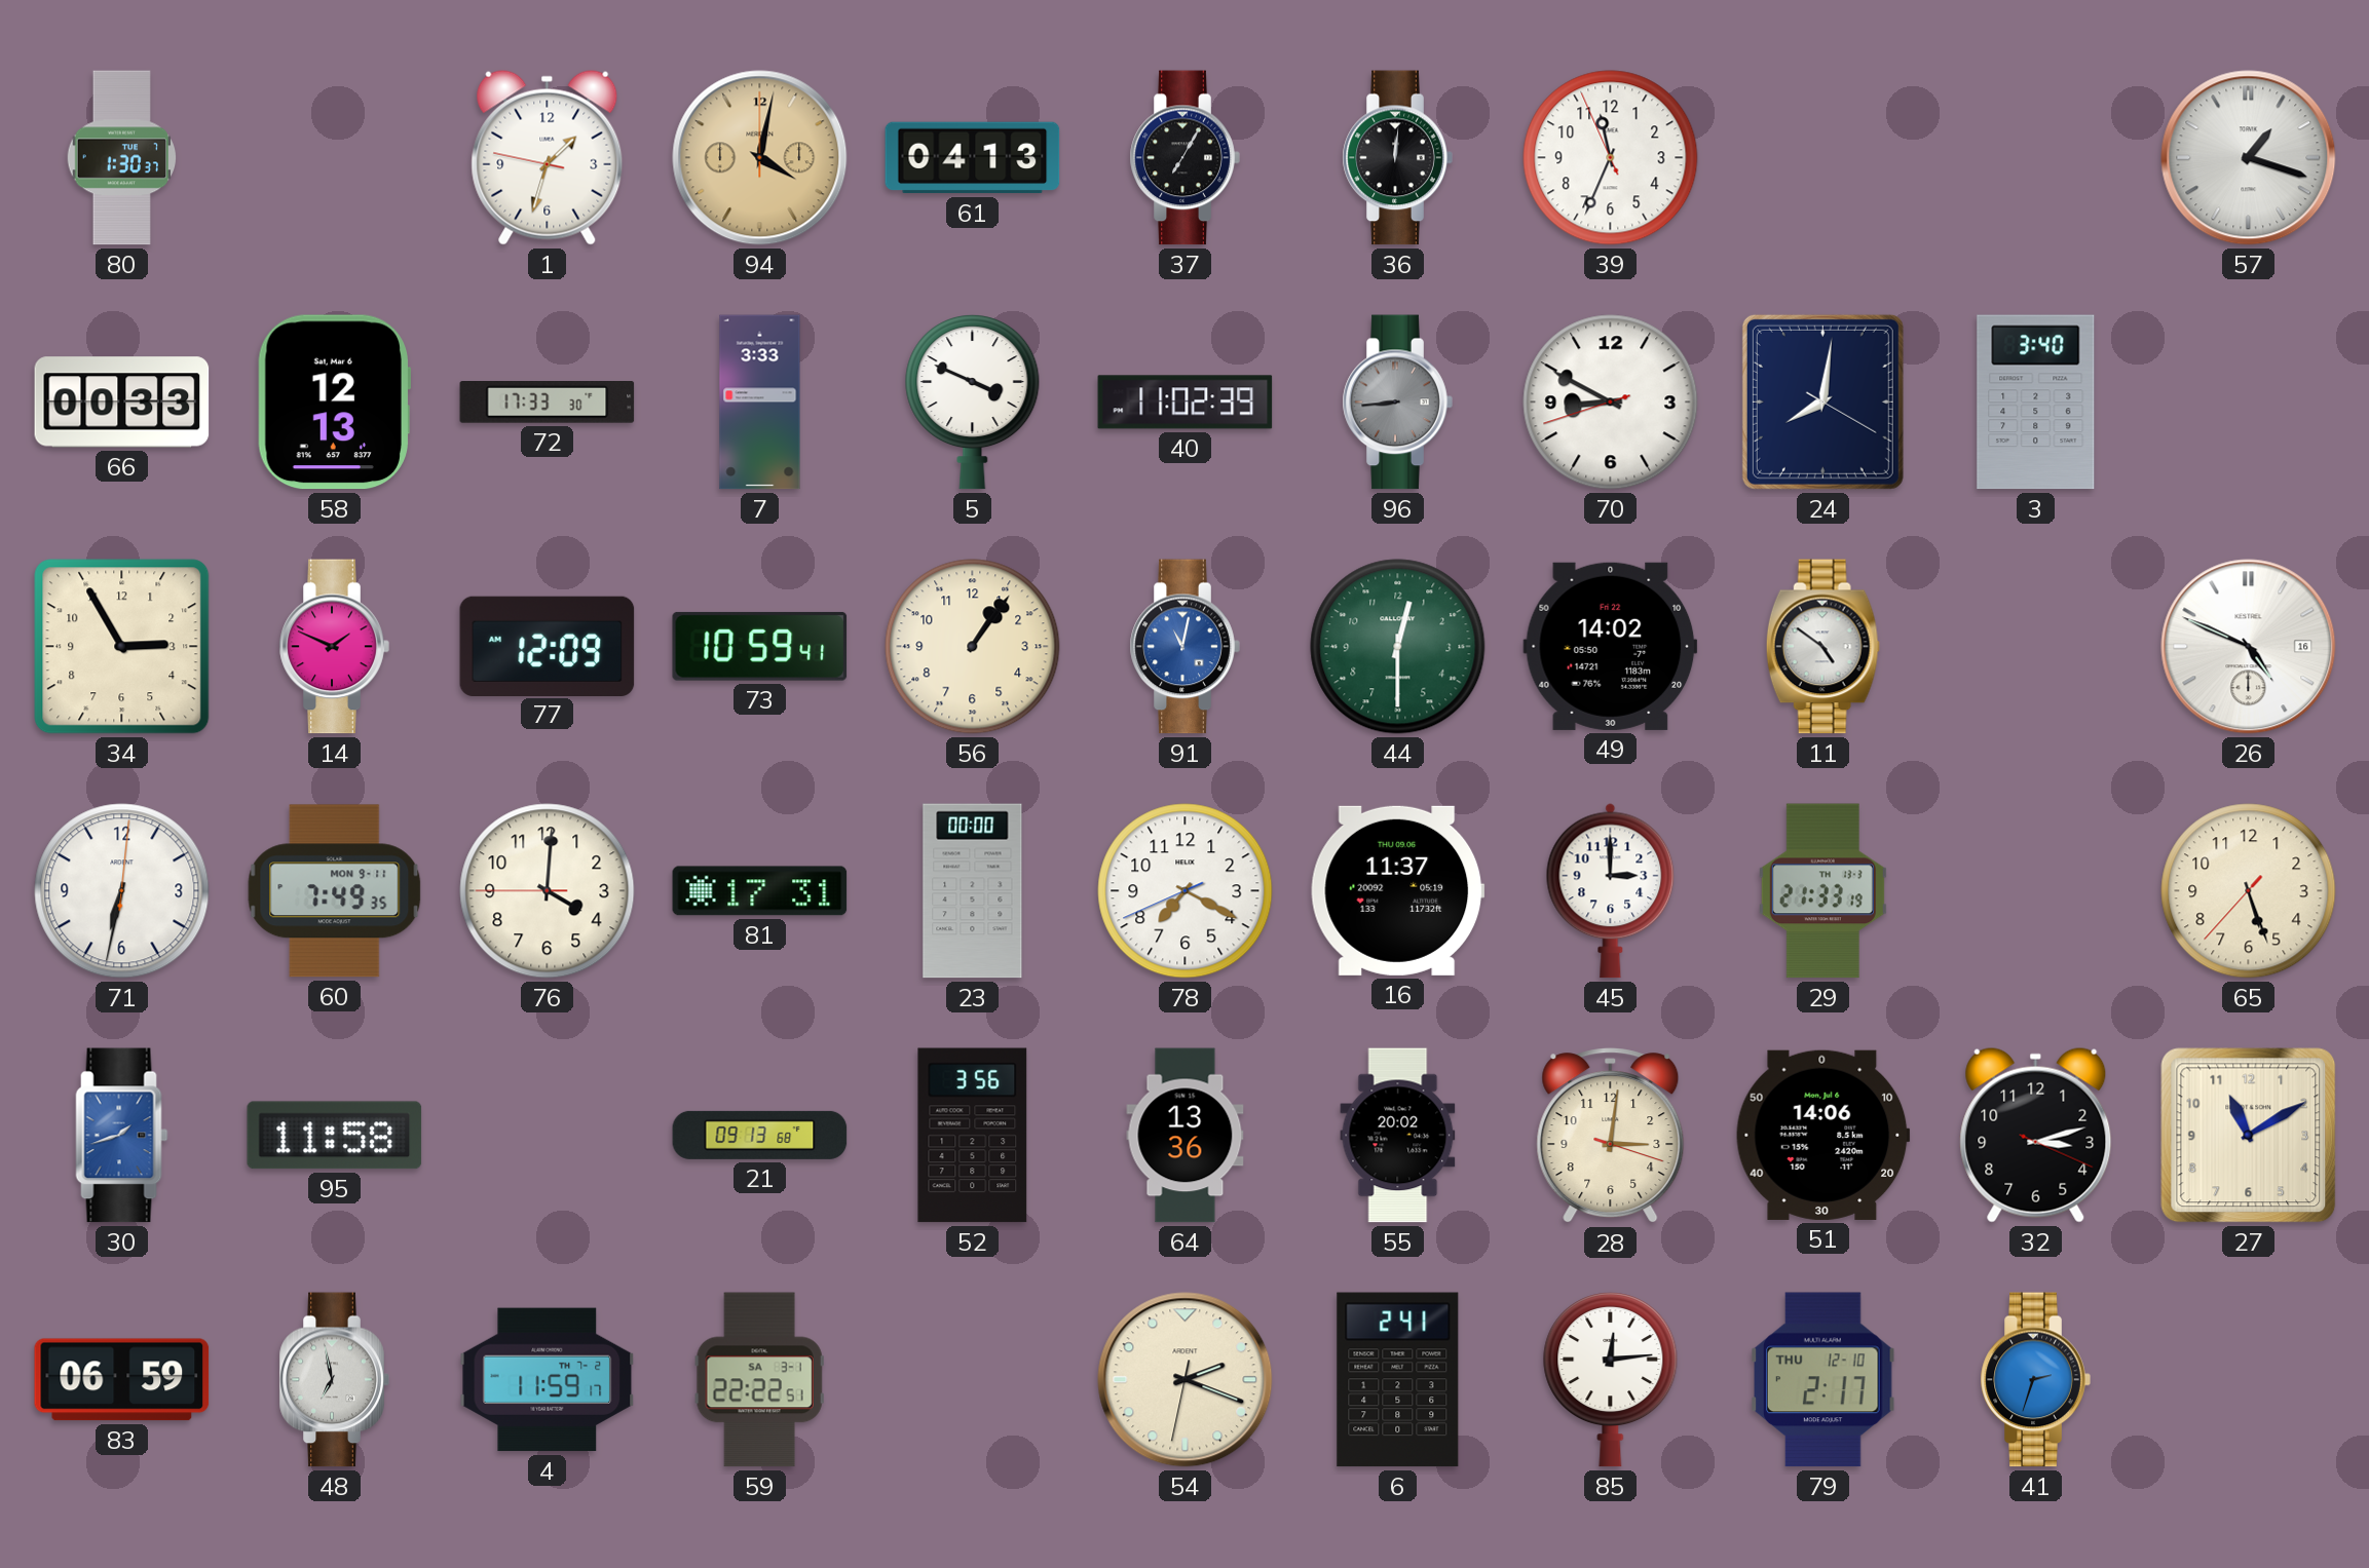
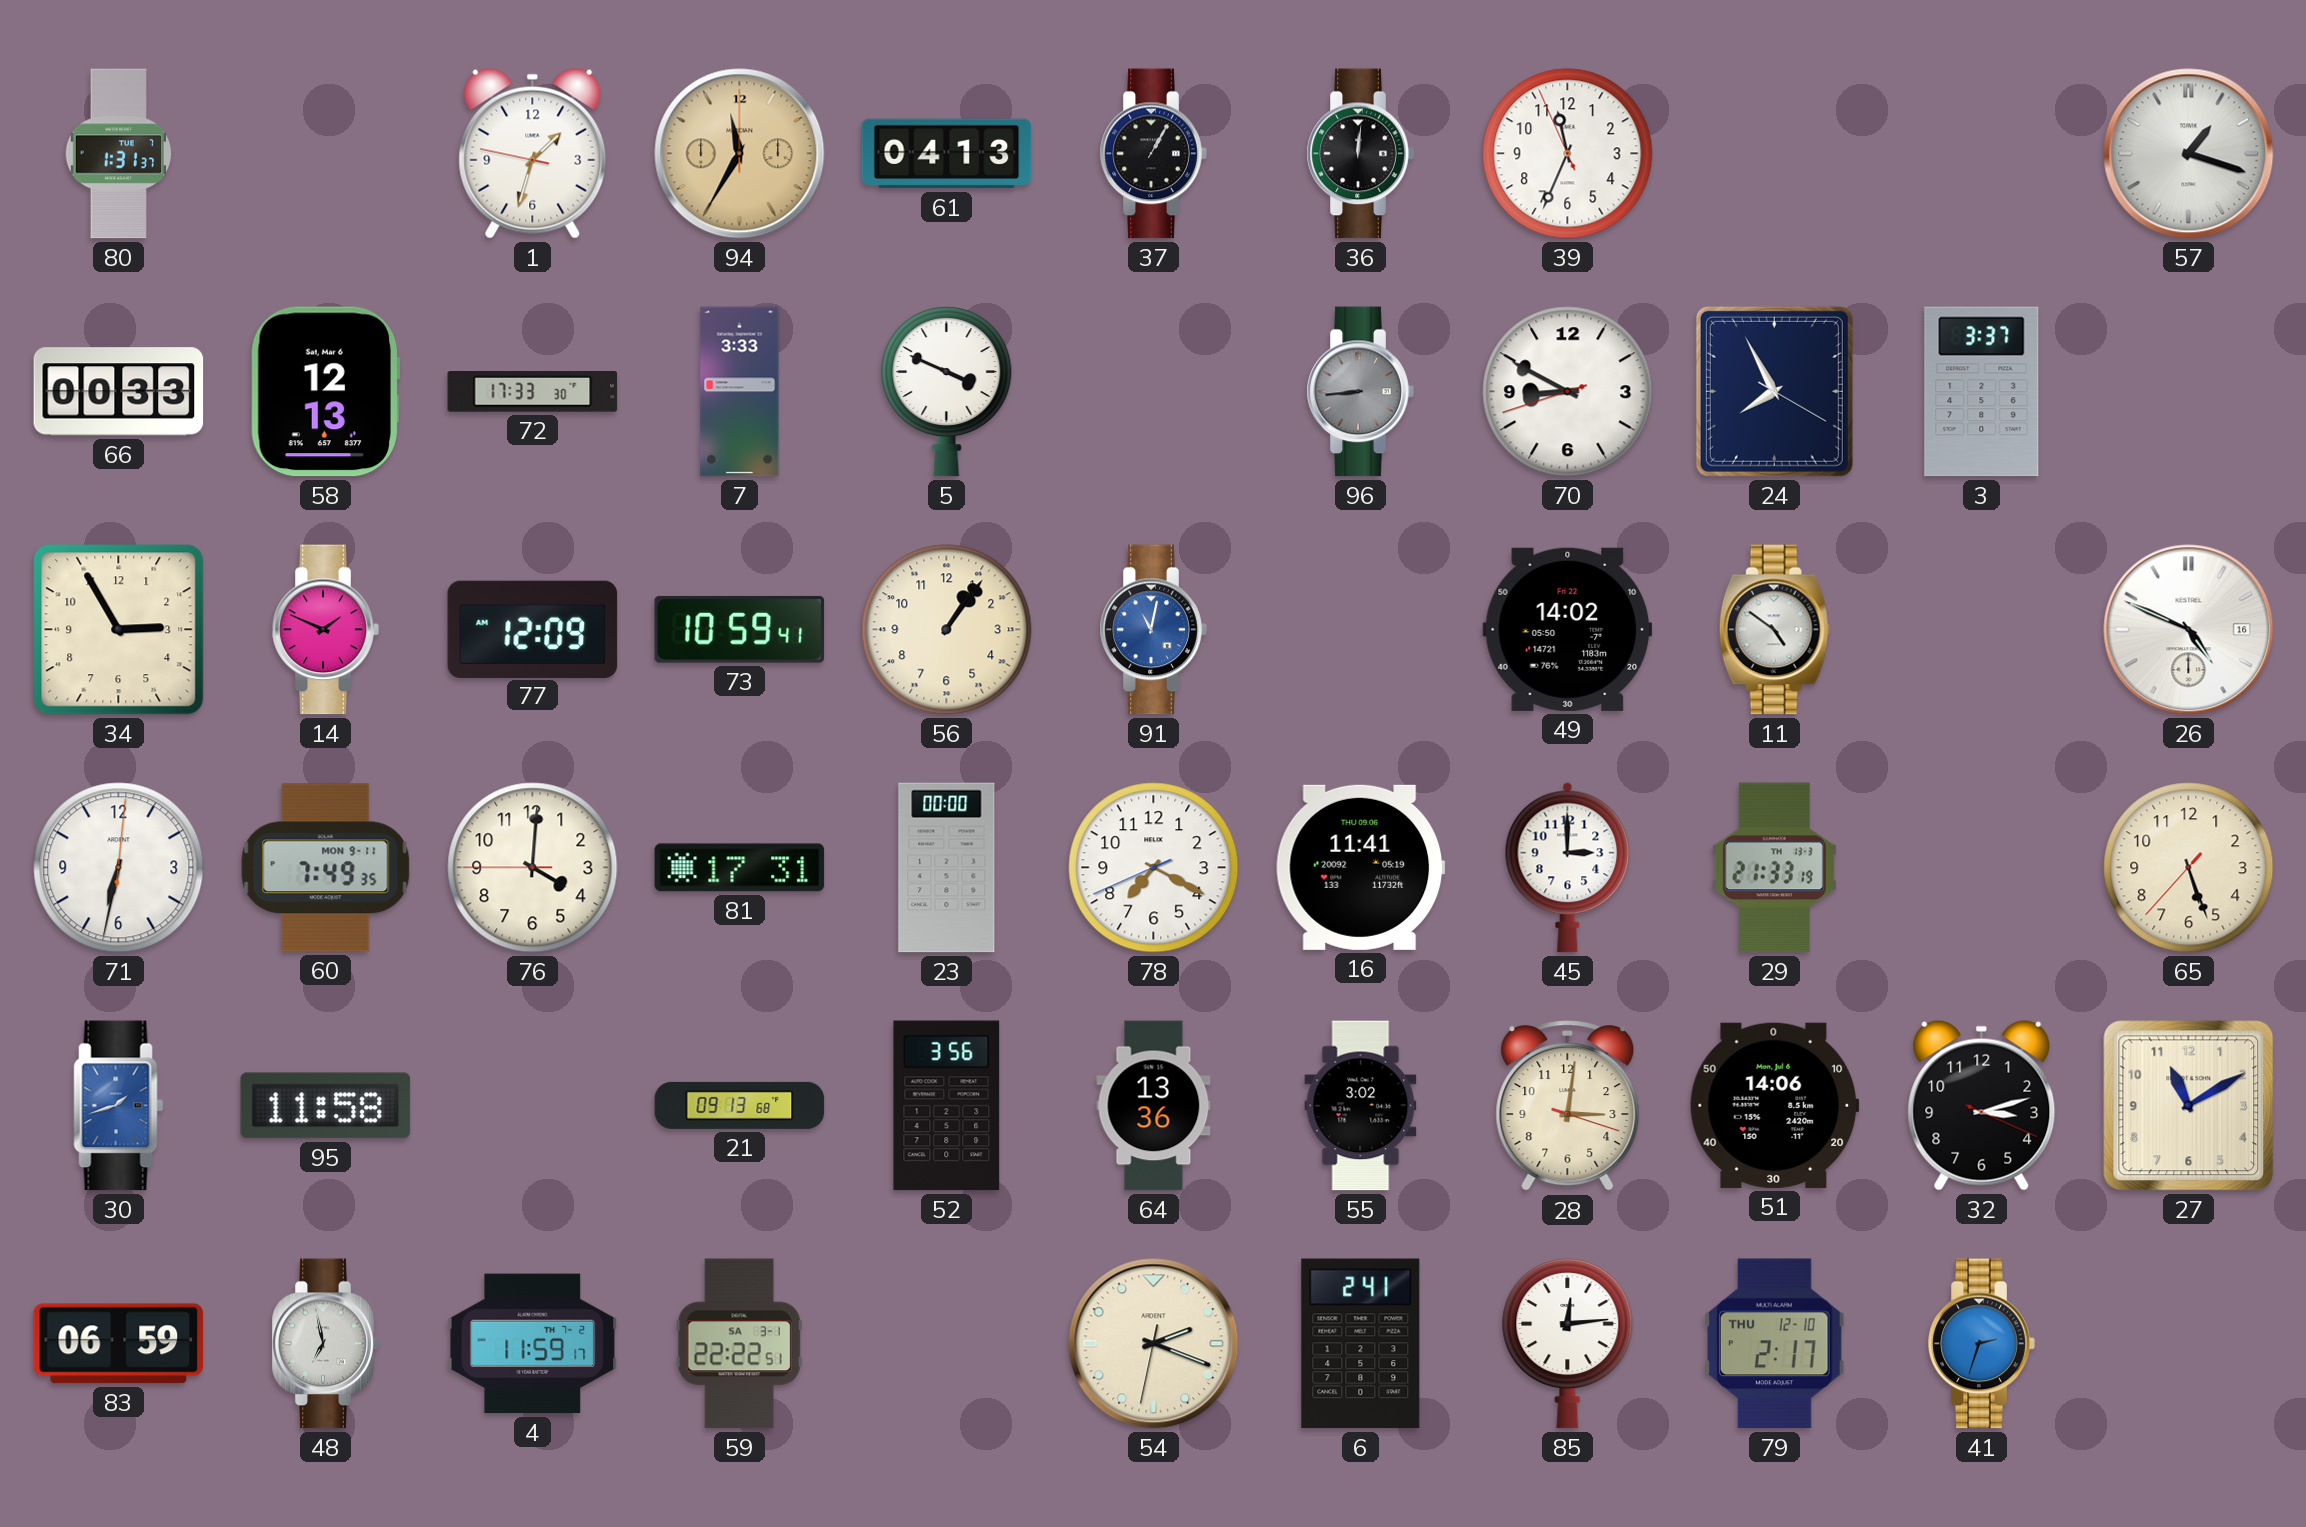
80: 1:30 -> 1:31 (119, 154)
94: 4:02 -> 11:35 (740, 154)
37: 7:05 -> 1:05 (1153, 154)
40: 11:02 -> none (1186, 403)
24: 8:01 -> 7:55 (1774, 391)
3: 3:40 -> 3:37 (1982, 392)
44: 12:30 -> none (1398, 647)
16: 11:37 -> 11:41 (1361, 867)
55: 20:02 -> 3:02 (1361, 1106)
